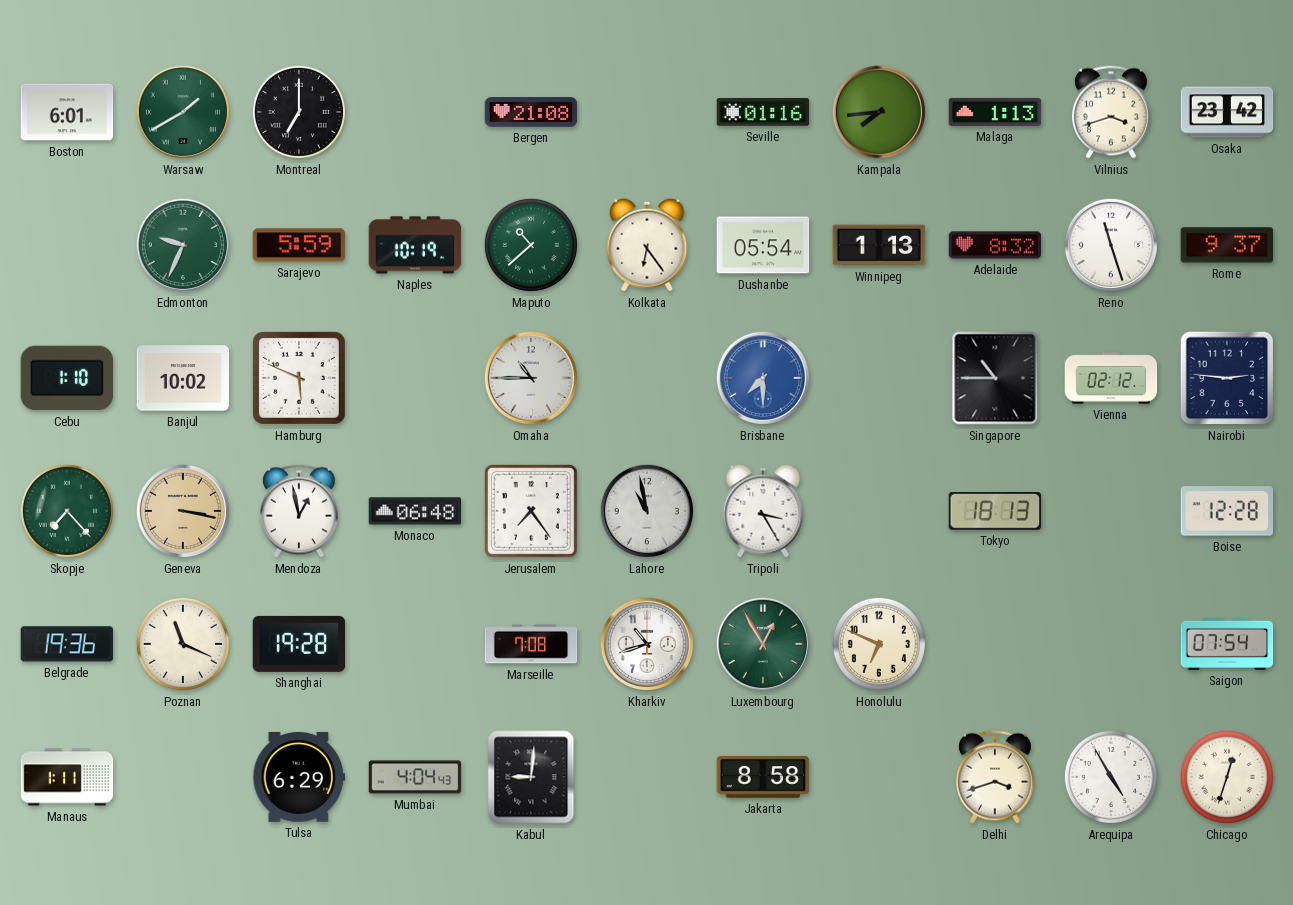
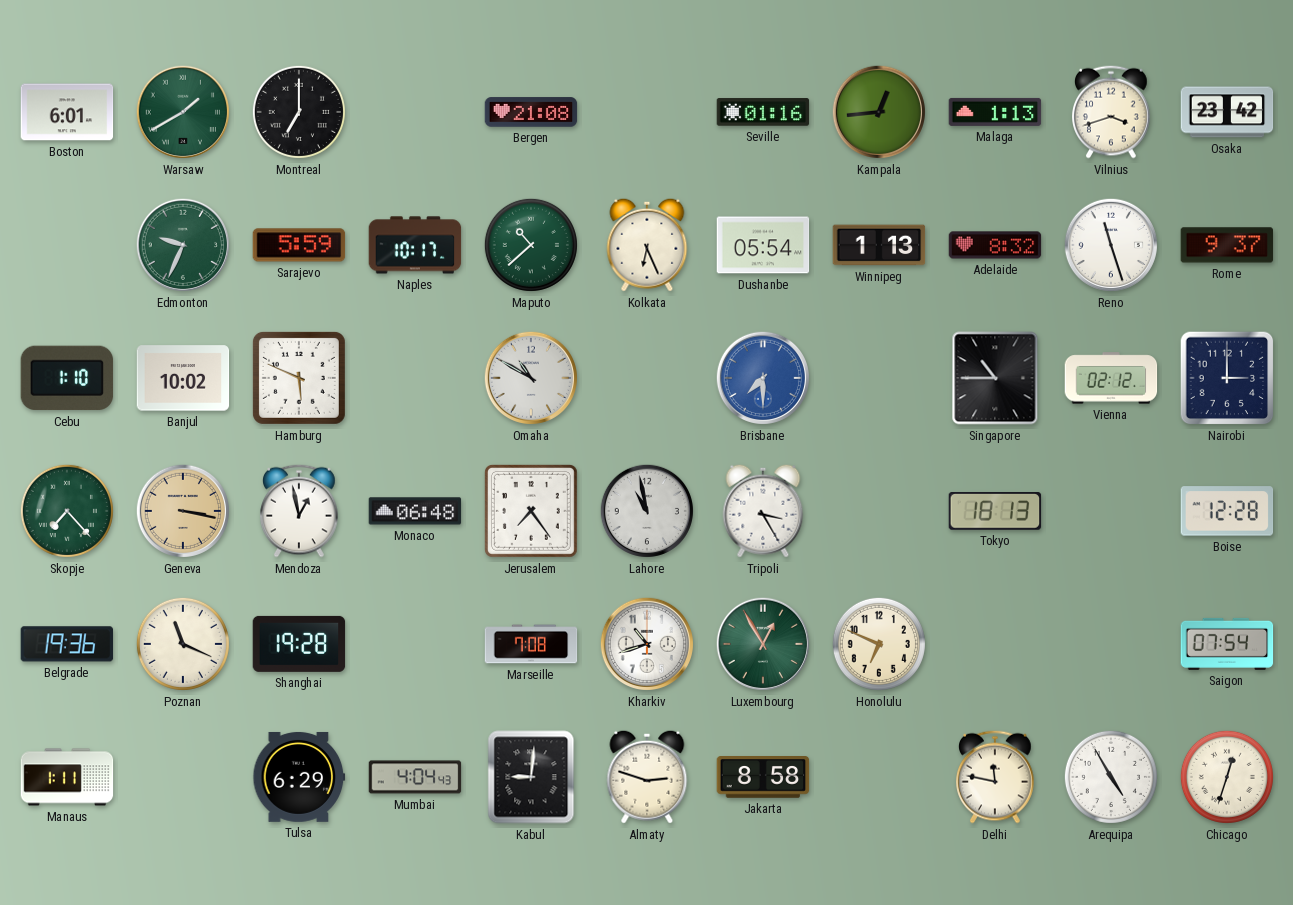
Kampala: 7:44 -> 12:44 (879, 112)
Naples: 10:19 -> 10:17 (415, 245)
Kolkata: 6:24 -> 6:26 (647, 245)
Omaha: 10:45 -> 10:50 (531, 378)
Nairobi: 2:46 -> 3:00 (1227, 378)
Almaty: none -> 2:48 (647, 777)
Delhi: 3:42 -> 11:47 (995, 777)
